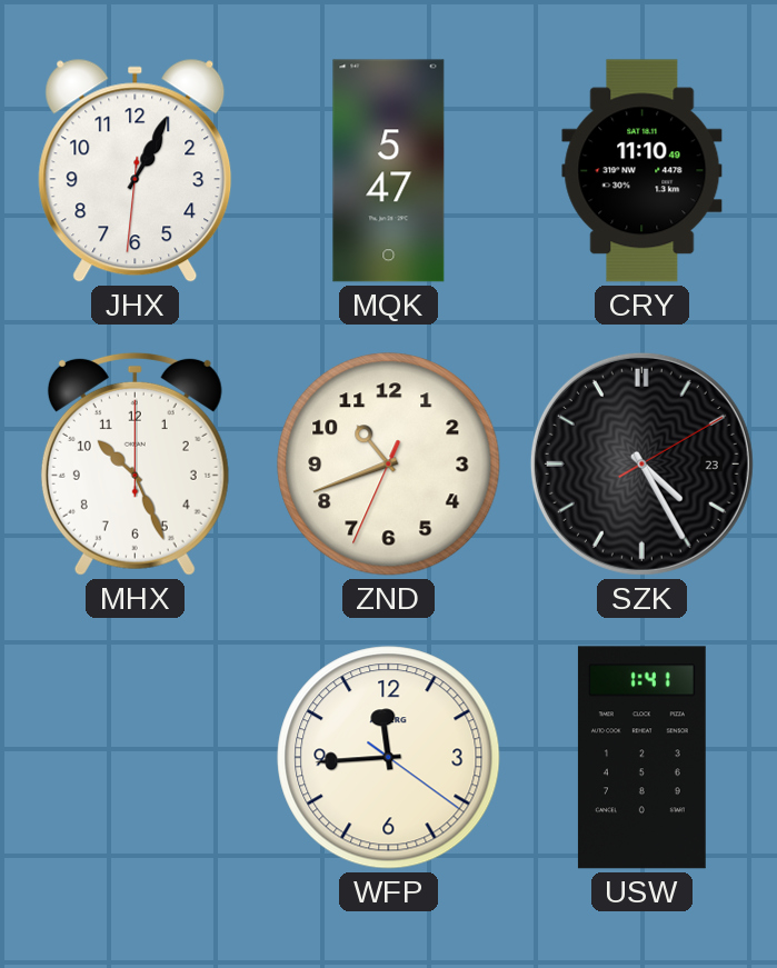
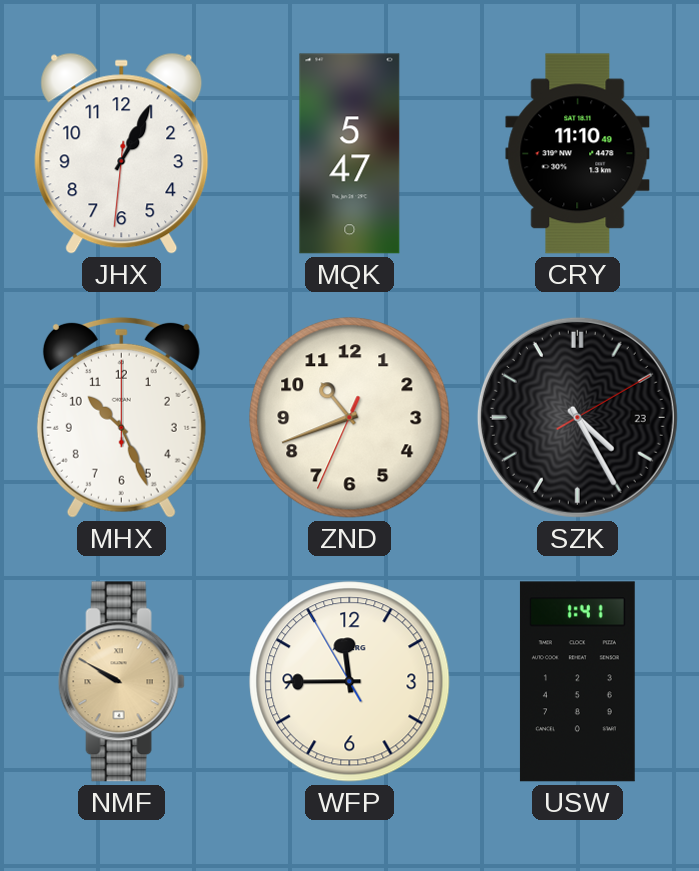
NMF: none -> 9:50 (121, 682)
WFP: 11:44:21 -> 11:44:55 (350, 682)
